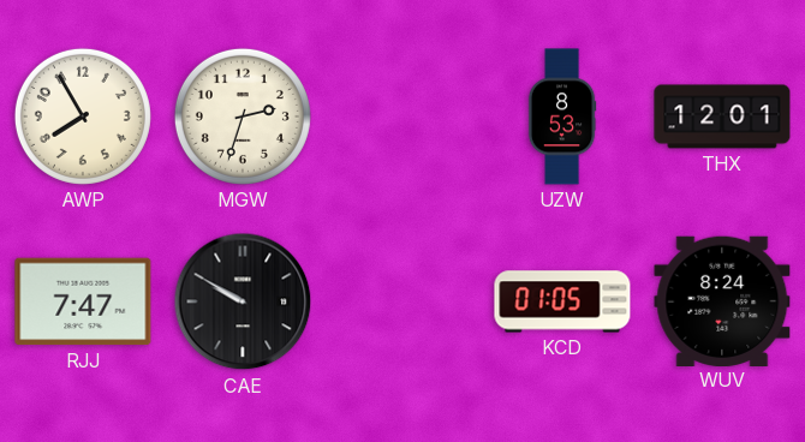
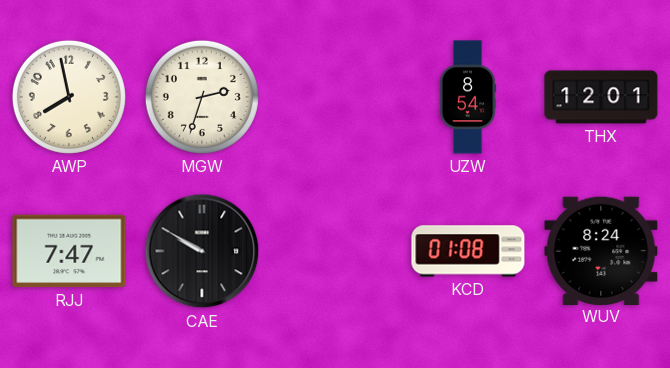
AWP: 7:55 -> 7:58 (69, 97)
UZW: 8:53 -> 8:54 (468, 97)
KCD: 01:05 -> 01:08 (468, 251)
